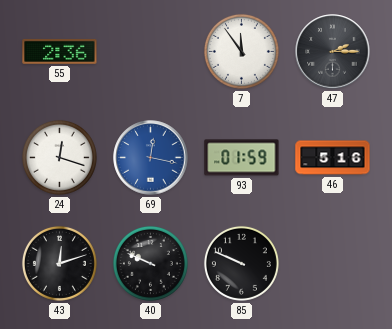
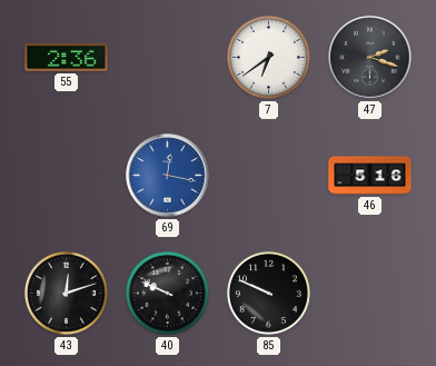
7: 11:54 -> 6:39 (268, 57)
47: 2:15 -> 2:18 (370, 58)
24: 12:18 -> none (59, 157)
93: 01:59 -> none (242, 158)
